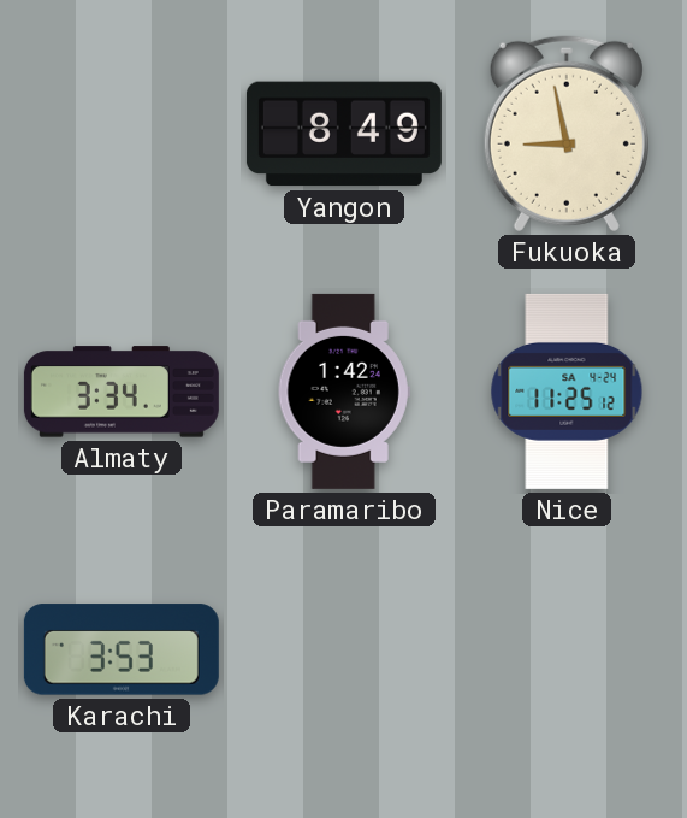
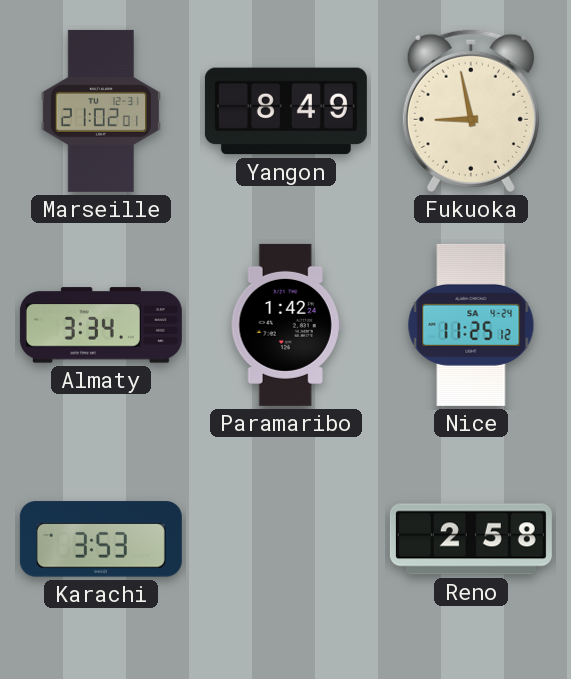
Marseille: none -> 21:02 (100, 111)
Reno: none -> 2:58 (471, 539)
